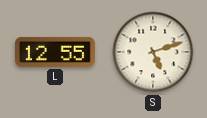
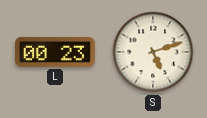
L: 12:55 -> 00:23 (56, 52)
